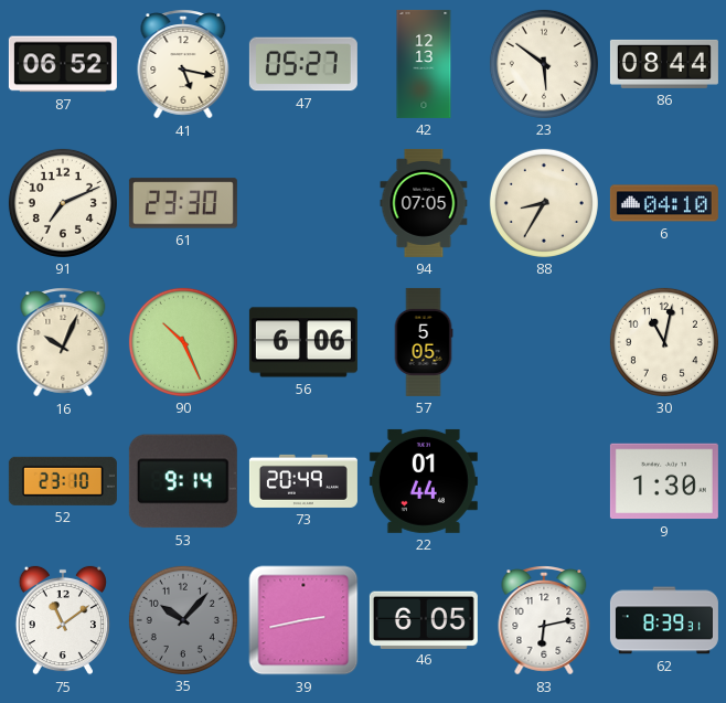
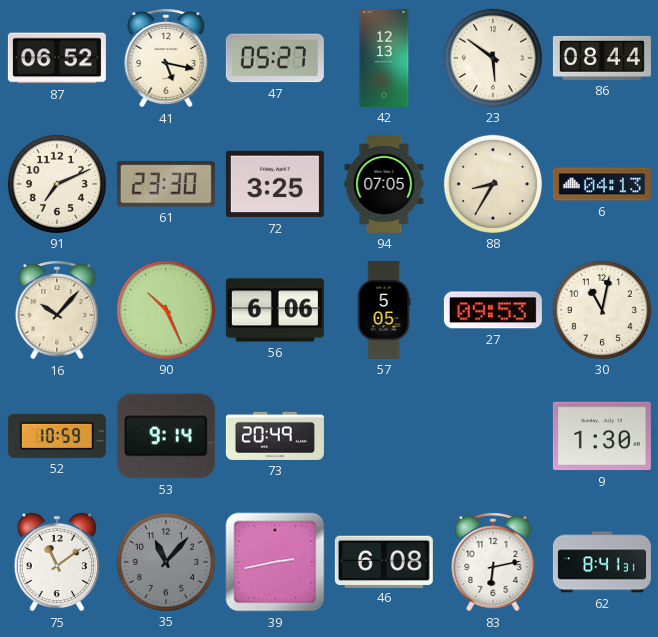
72: none -> 3:25 (275, 184)
6: 04:10 -> 04:13 (602, 184)
16: 10:04 -> 10:07 (57, 310)
27: none -> 09:53 (493, 310)
52: 23:10 -> 10:59 (57, 436)
22: 01:44 -> none (424, 481)
35: 10:07 -> 11:07 (166, 562)
46: 6:05 -> 6:08 (384, 561)
62: 8:39 -> 8:41 (602, 562)
